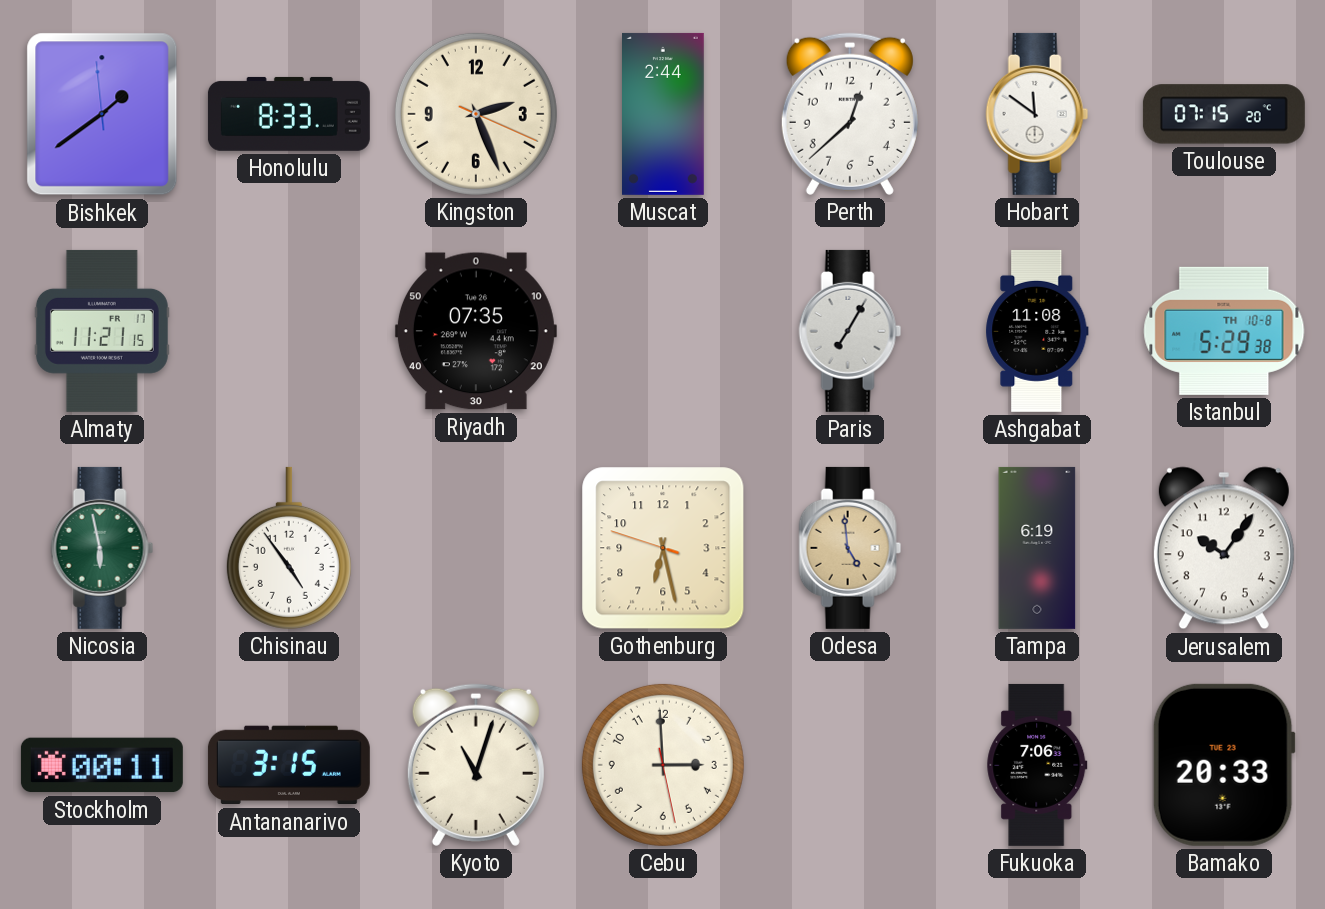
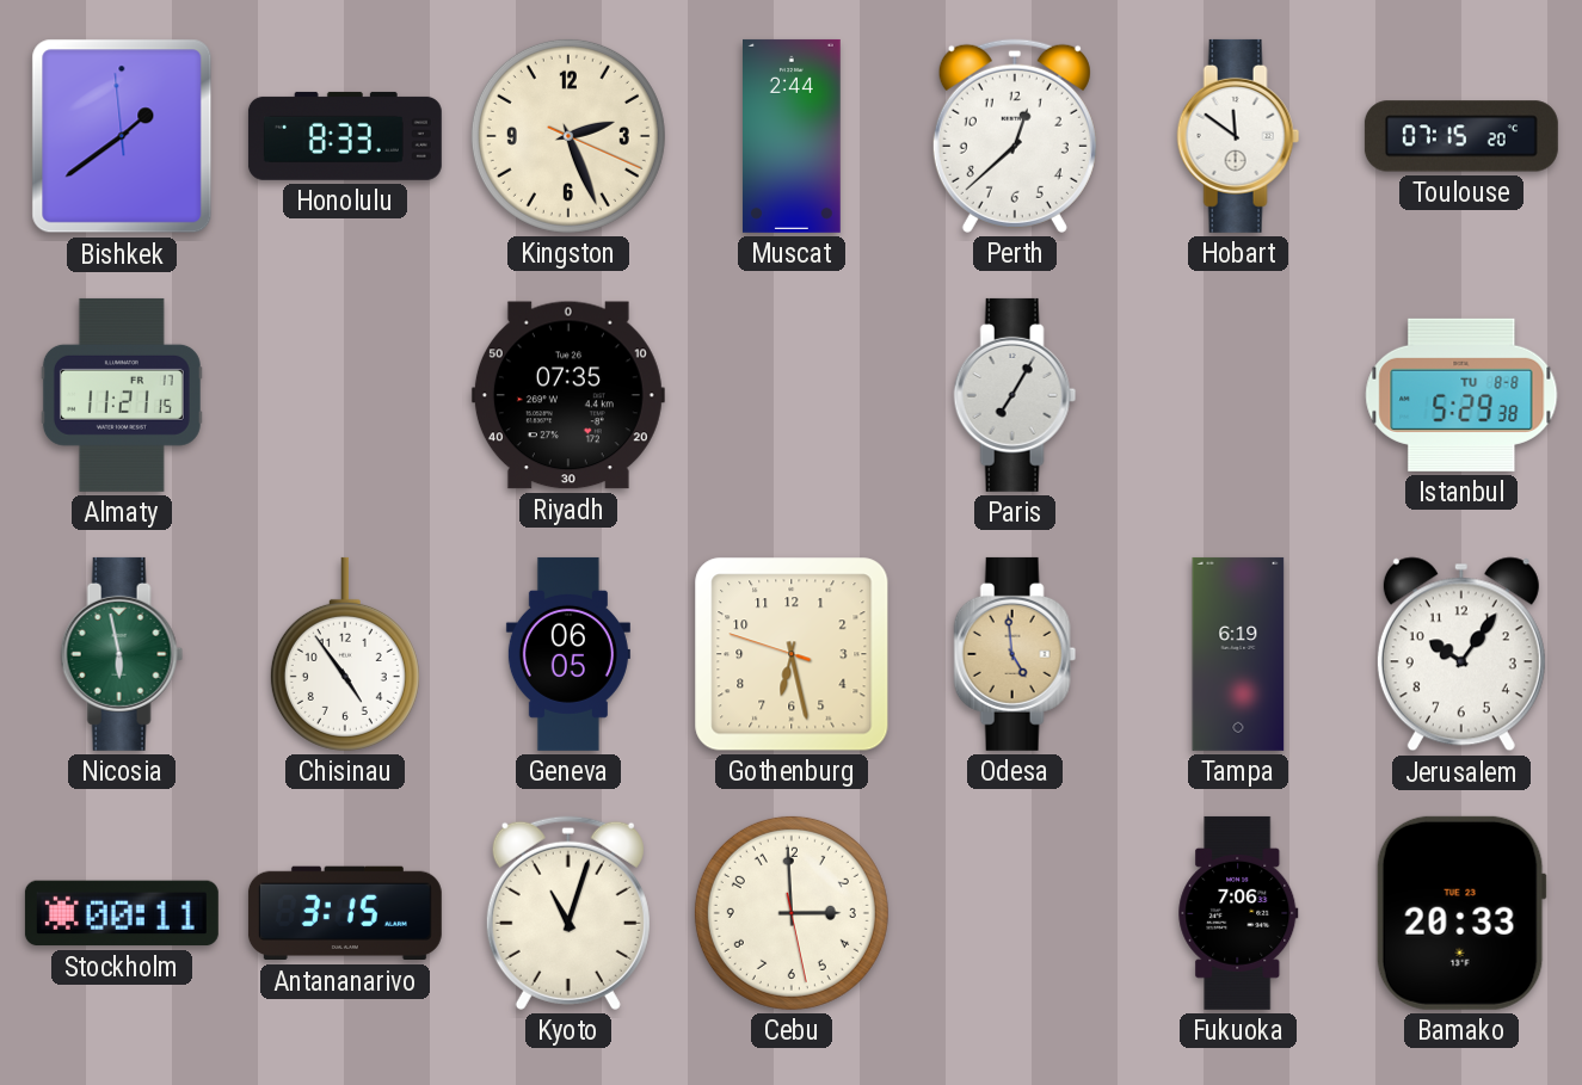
Ashgabat: 11:08 -> none (1037, 331)
Istanbul date: TH 10-8 -> TU 8-8 (1461, 395)
Geneva: none -> 06:05 (568, 654)
